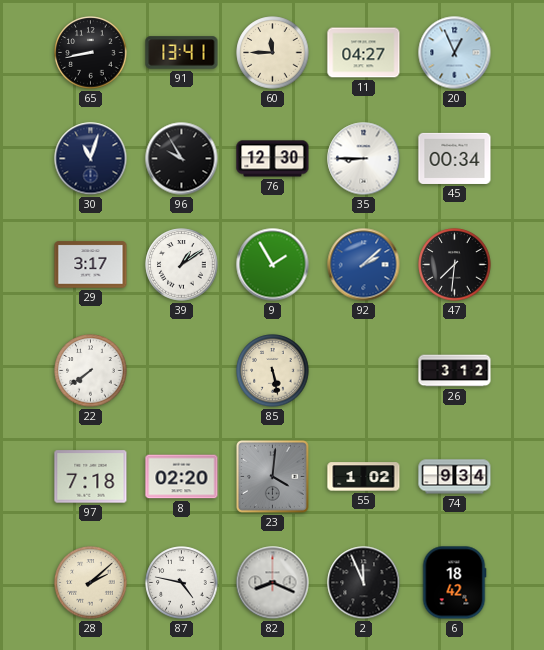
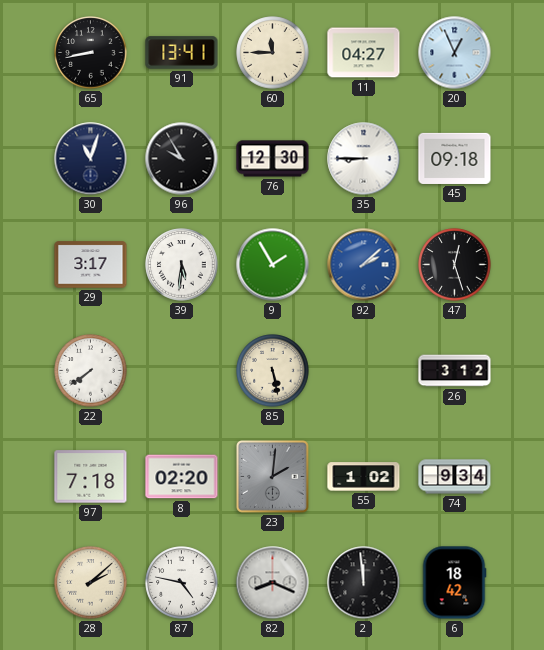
45: 00:34 -> 09:18 (455, 158)
39: 1:09 -> 5:31 (182, 265)
47: 7:31 -> 12:27 (455, 265)
23: 4:01 -> 2:01 (272, 476)
2: 11:56 -> 11:59 (364, 583)
